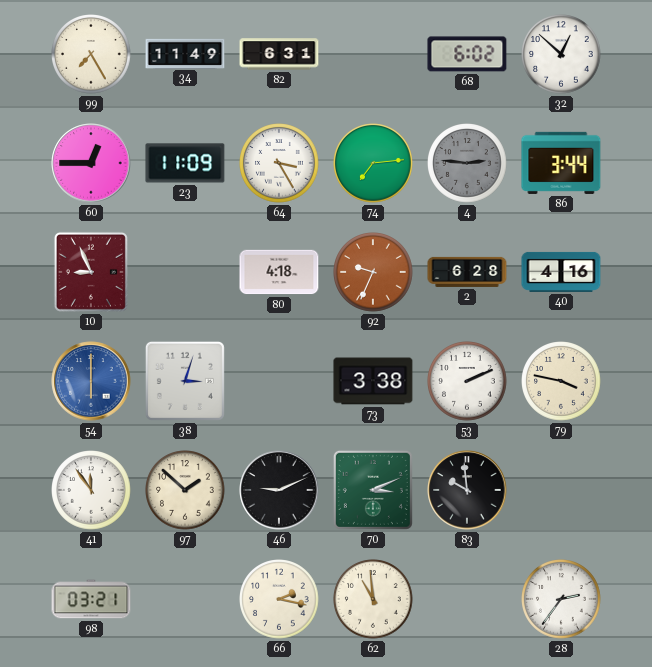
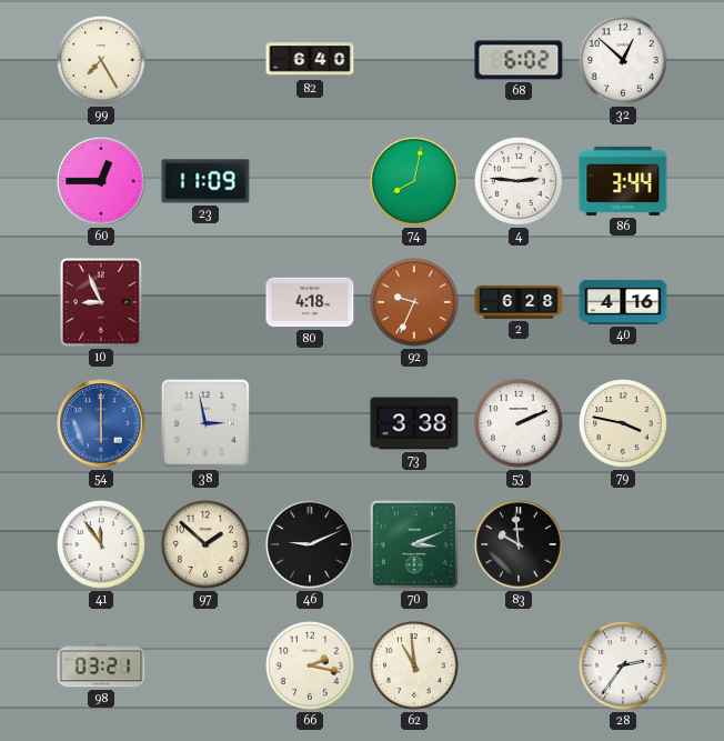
34: 11:49 -> none (185, 53)
82: 6:31 -> 6:40 (310, 60)
64: 3:25 -> none (279, 163)
74: 7:14 -> 8:02 (414, 181)
4 dial: grey -> white (519, 181)
38: 3:03 -> 2:58 (205, 423)
